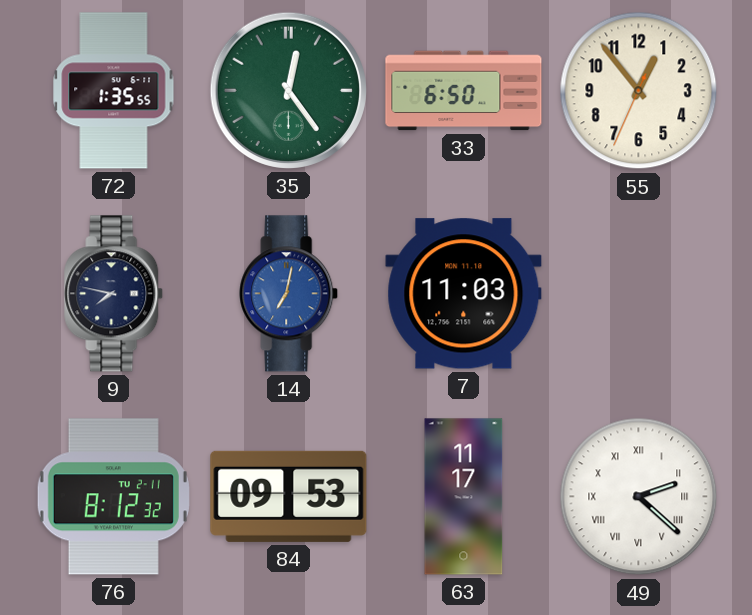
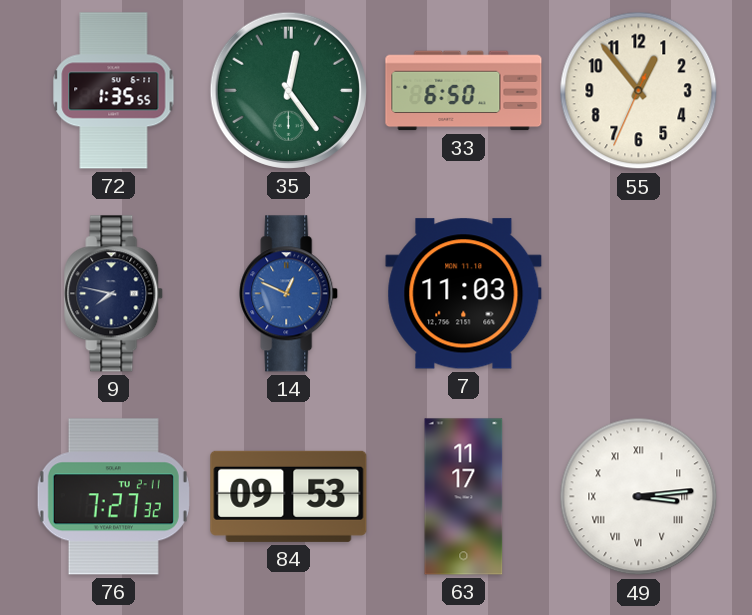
14: 7:02 -> 12:49 (289, 294)
76: 8:12 -> 7:27 (113, 497)
49: 2:22 -> 3:14 (639, 497)
